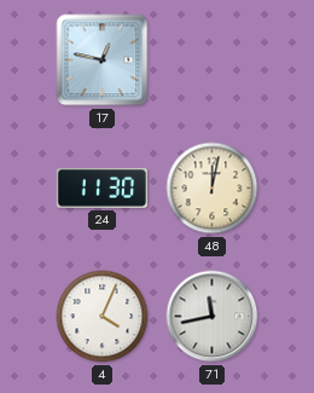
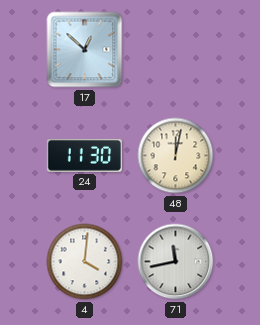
17: 12:47 -> 12:52 (85, 50)
4: 4:04 -> 4:01 (85, 262)
